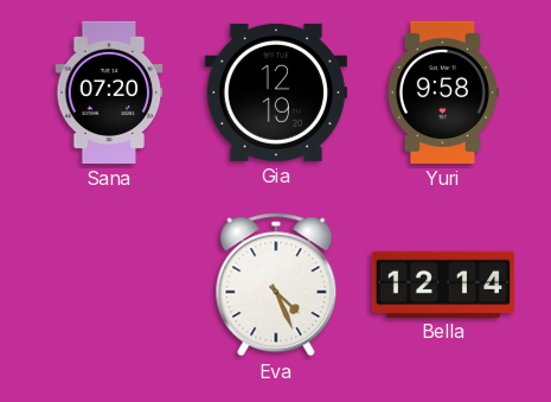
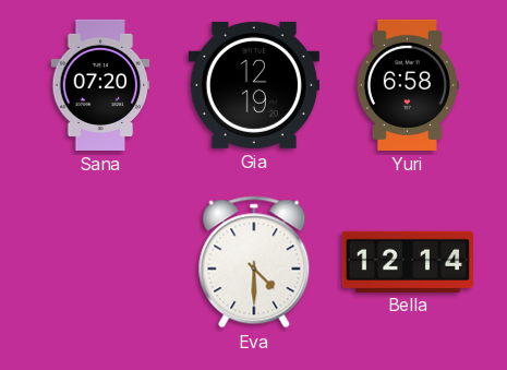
Yuri: 9:58 -> 6:58 (408, 85)
Eva: 4:26 -> 4:30 (254, 262)
